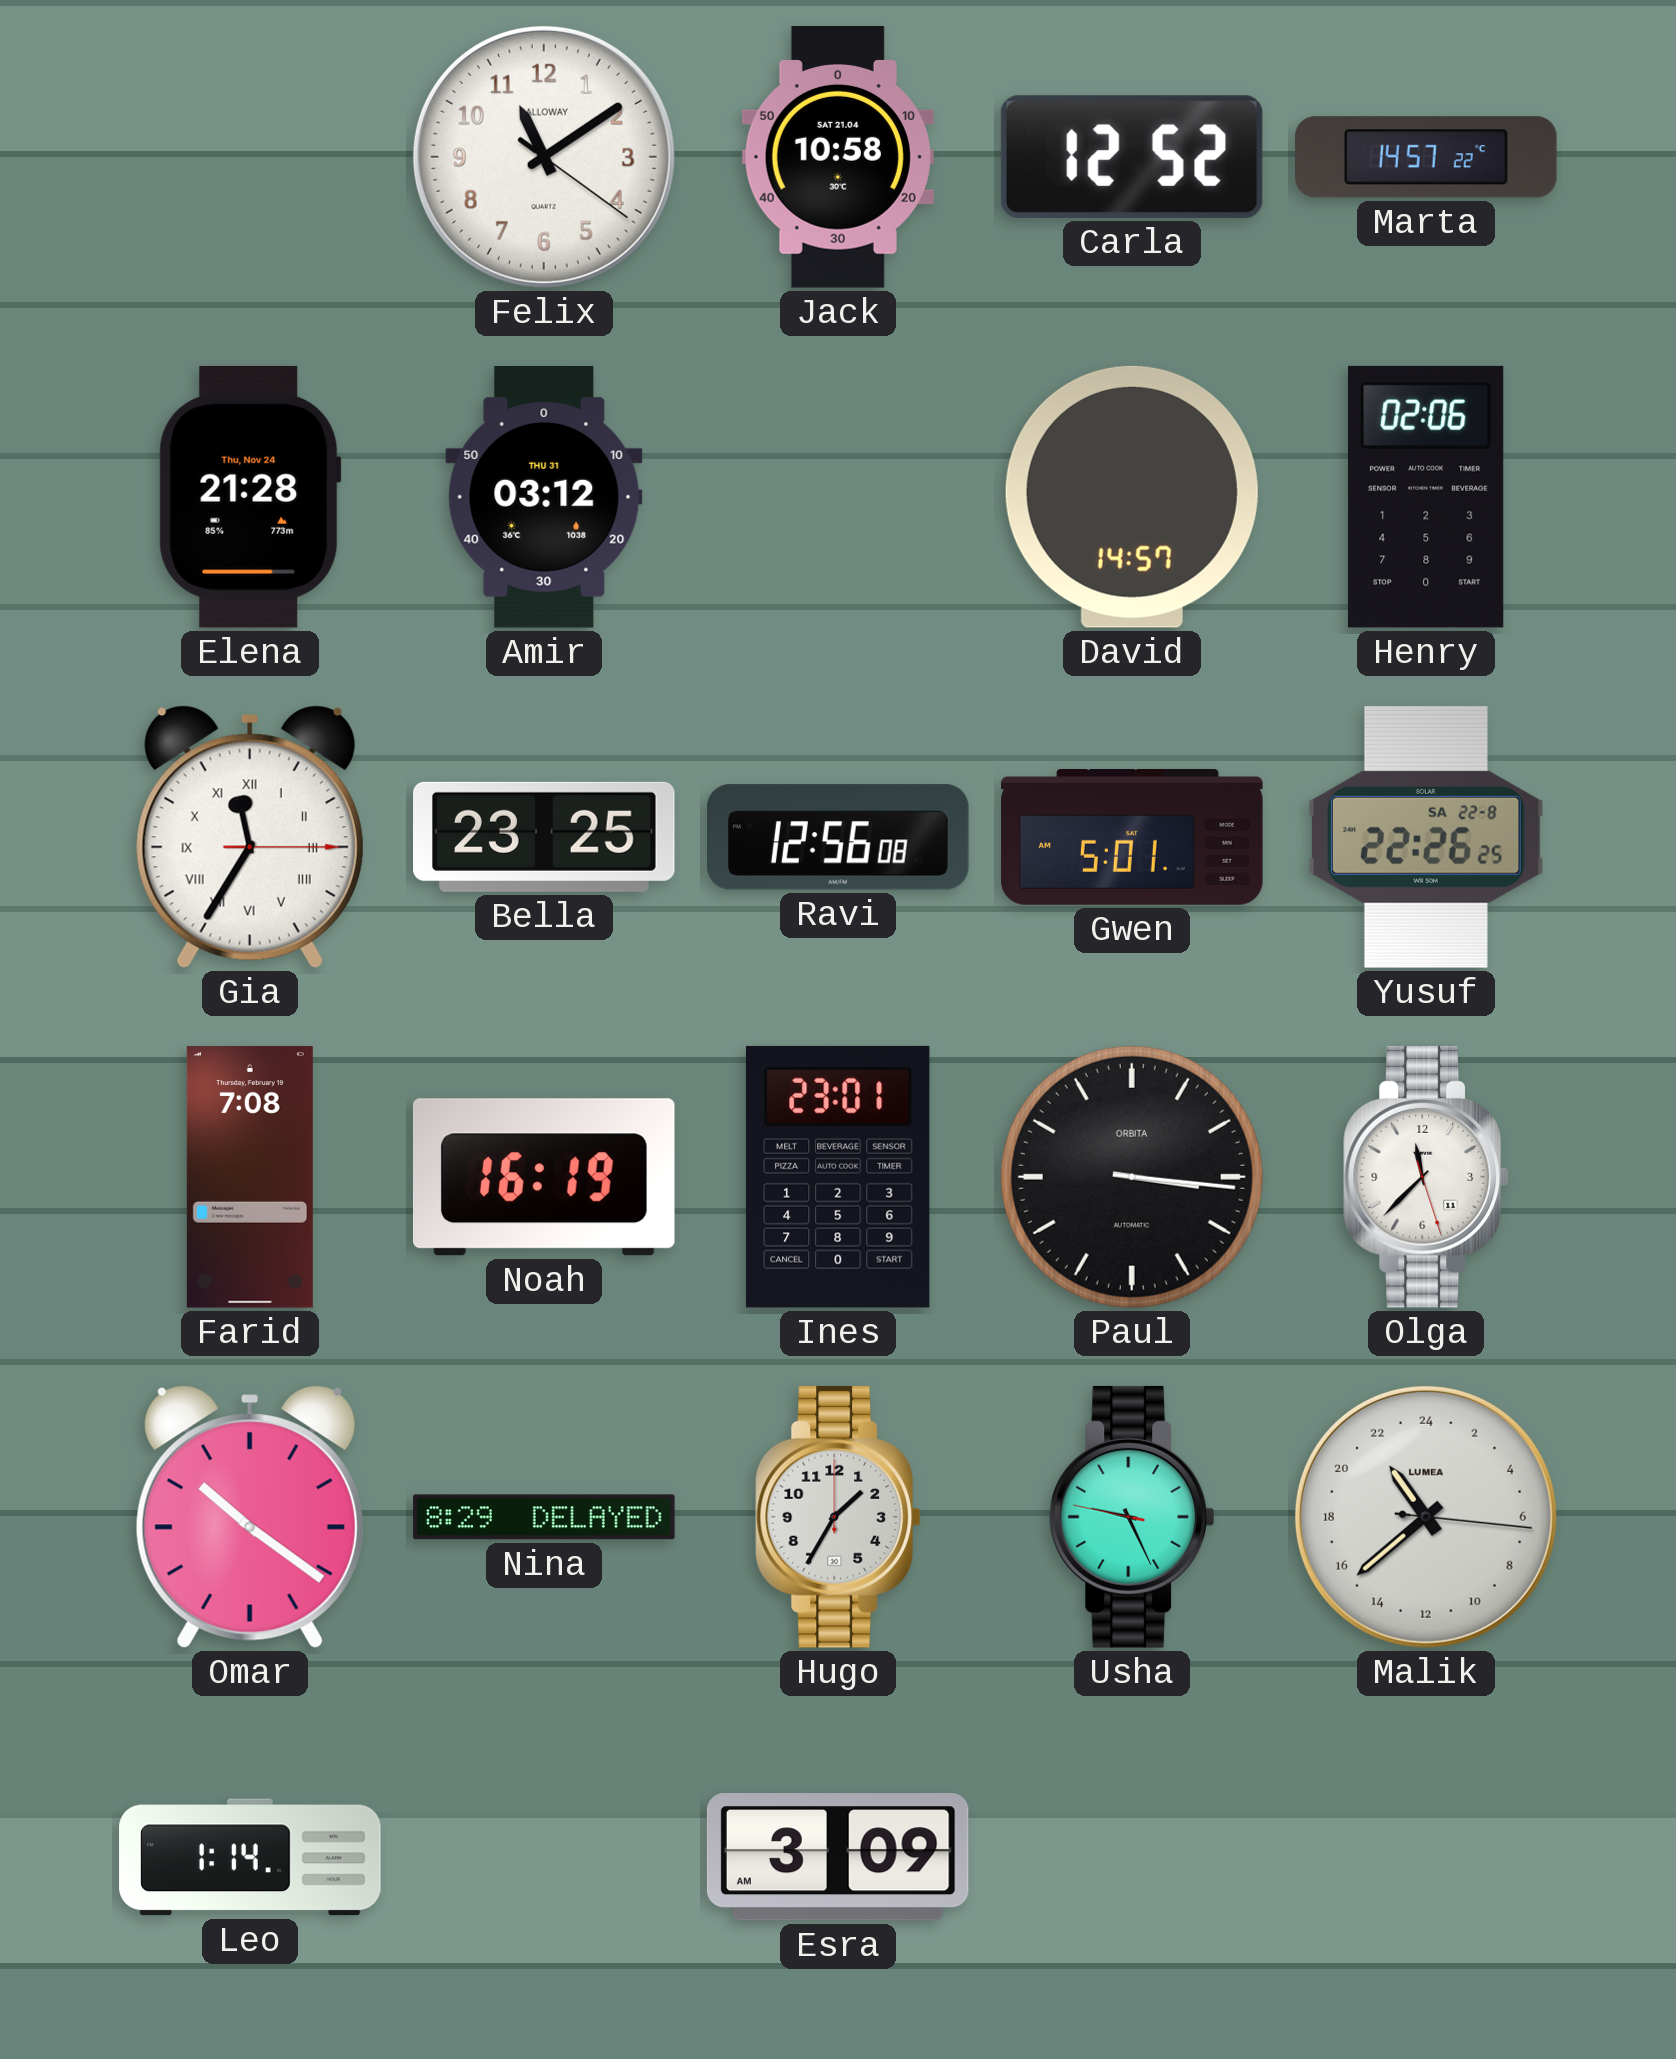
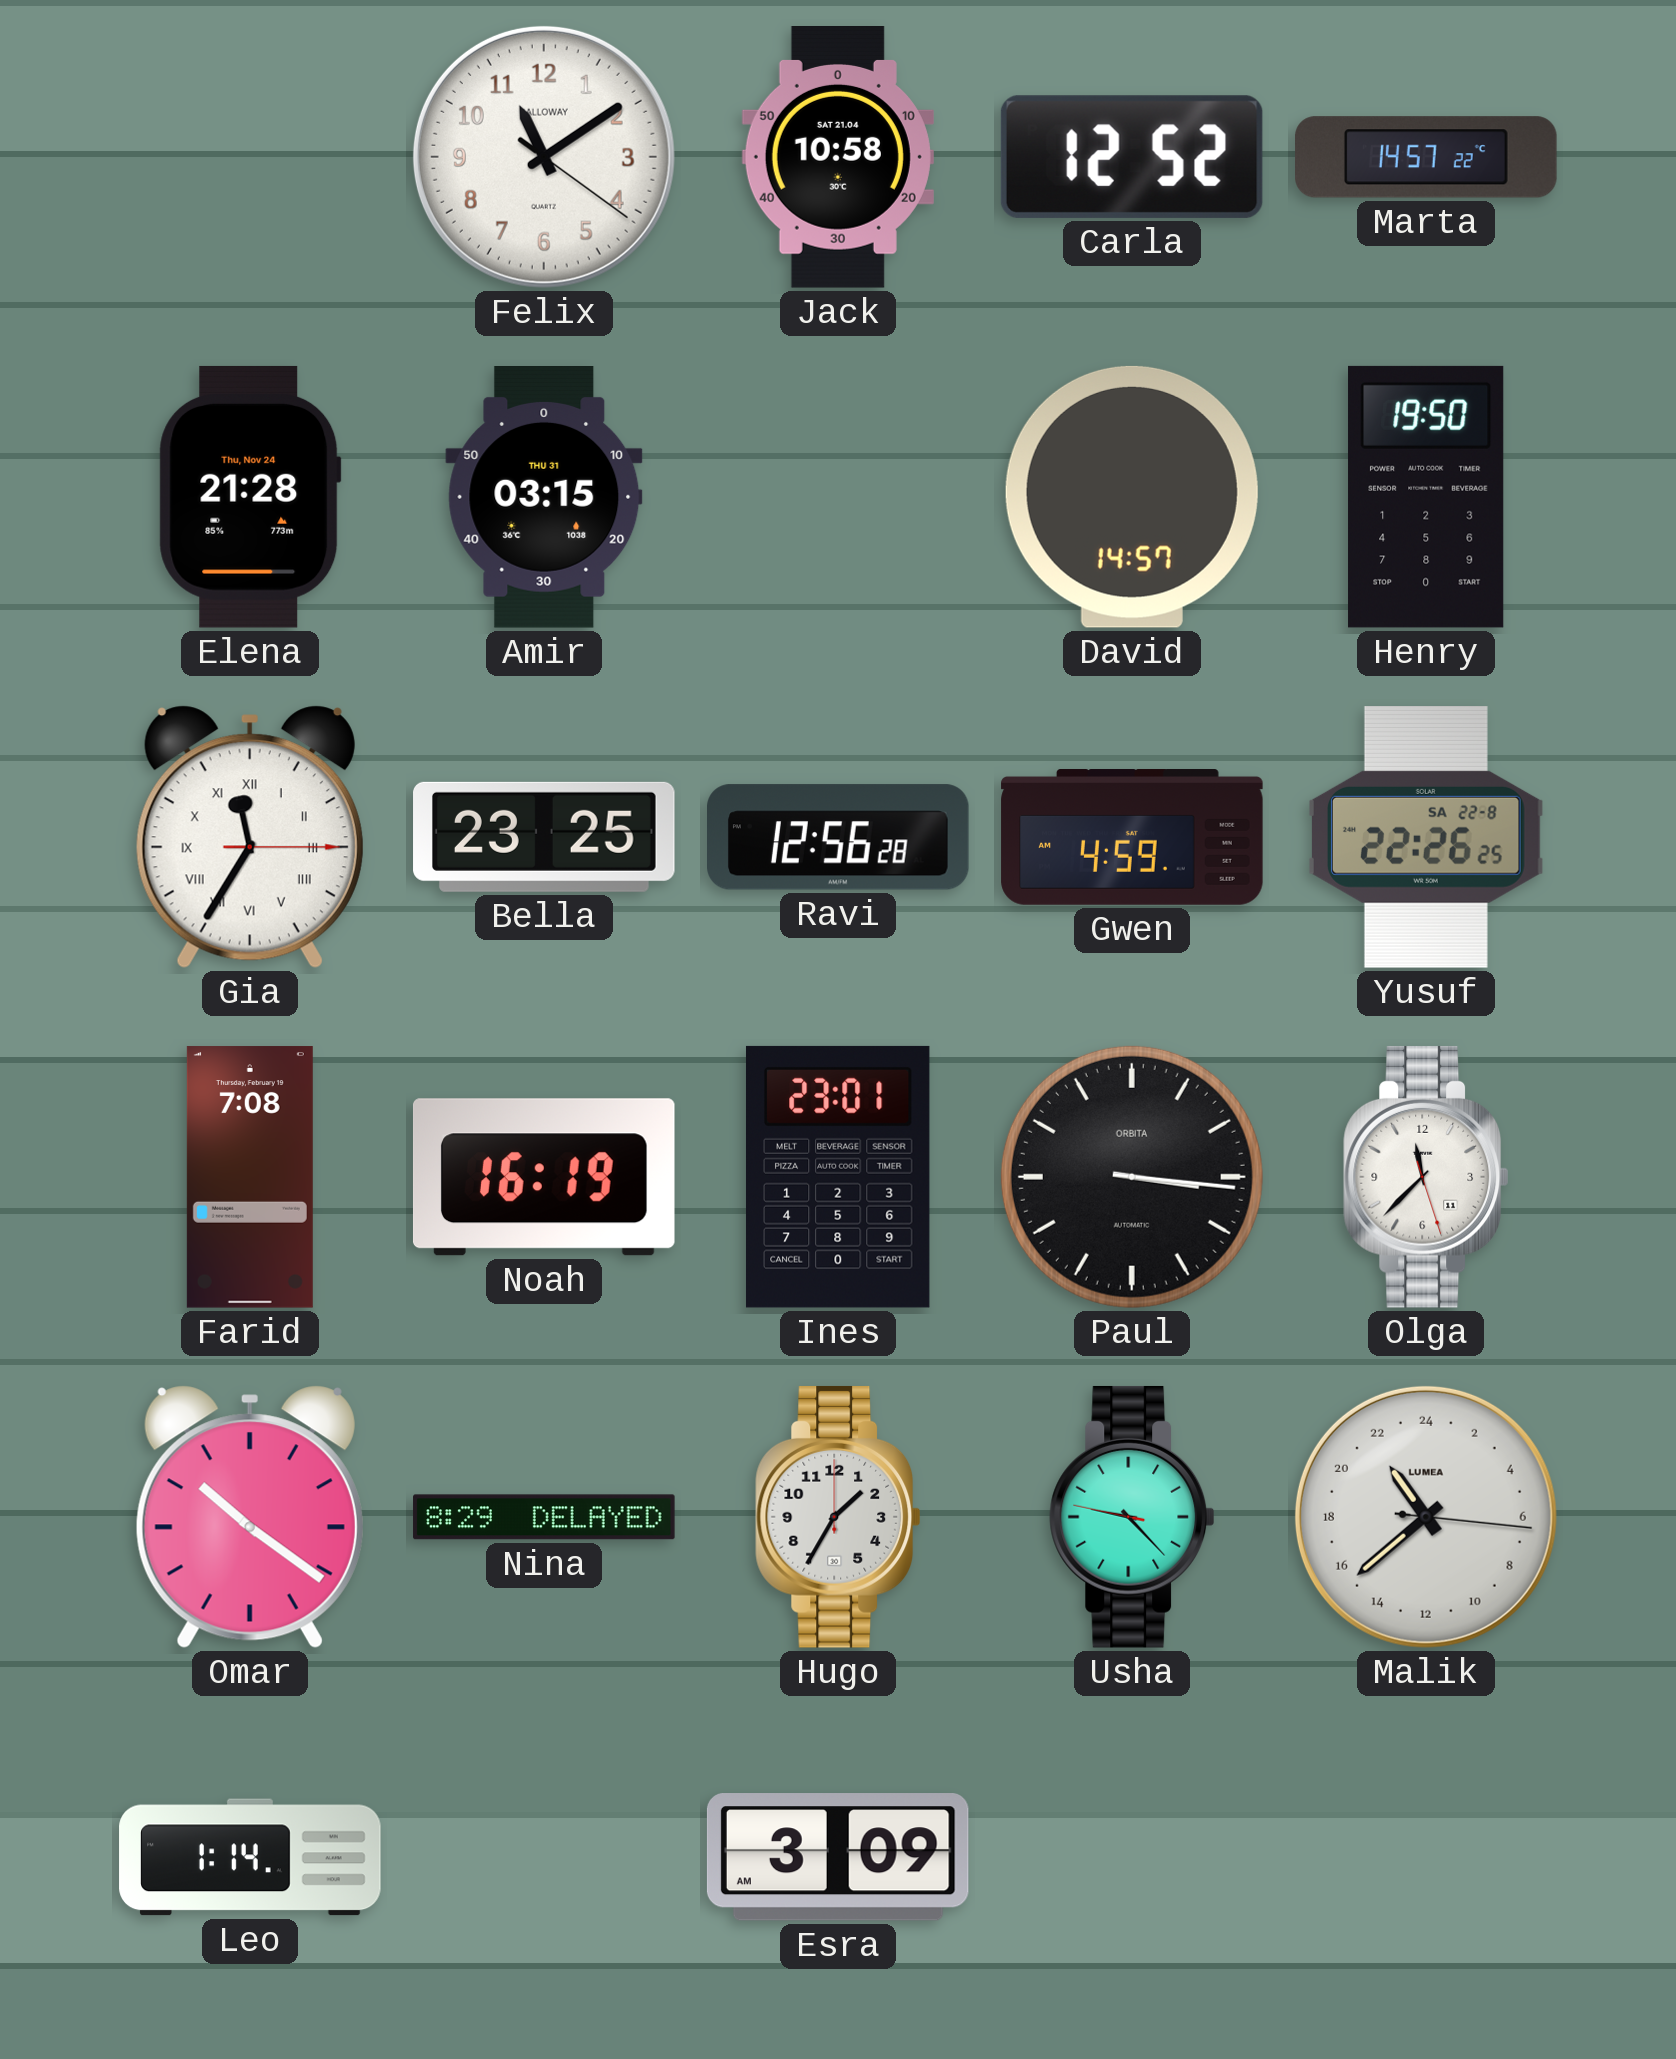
Amir: 03:12 -> 03:15 (544, 498)
Henry: 02:06 -> 19:50 (1426, 497)
Ravi: 12:56:08 -> 12:56:28 (839, 837)
Gwen: 5:01 -> 4:59 (1132, 838)
Usha: 9:25 -> 9:22 (1131, 1517)
